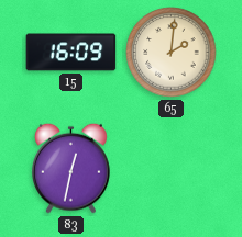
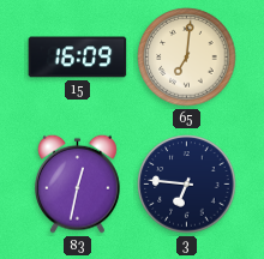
65: 2:01 -> 7:01 (187, 58)
3: none -> 6:46 (187, 185)
